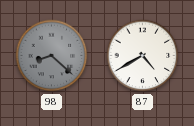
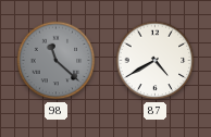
98: 8:22 -> 11:22 (57, 61)
